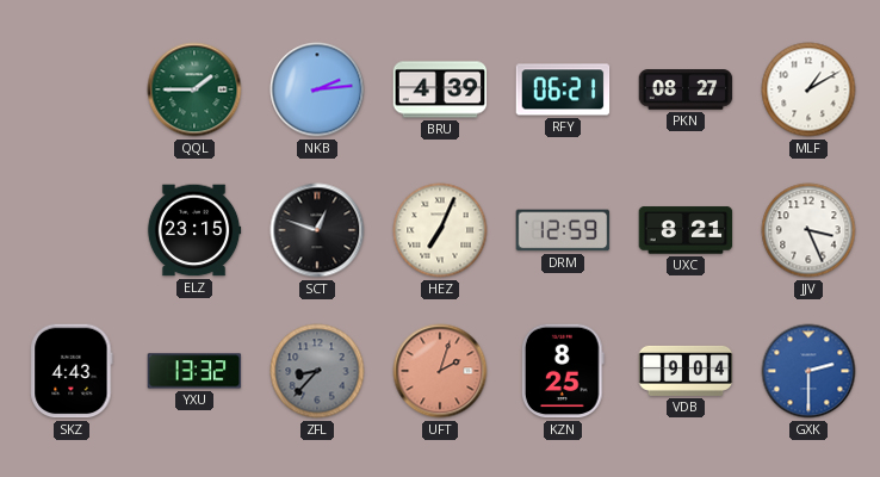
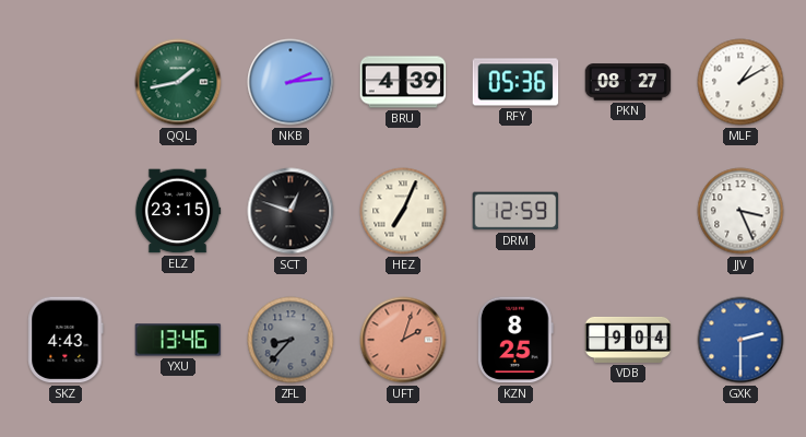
QQL: 1:45 -> 1:43 (178, 82)
RFY: 06:21 -> 05:36 (515, 82)
UXC: 8:21 -> none (686, 230)
YXU: 13:32 -> 13:46 (178, 340)
